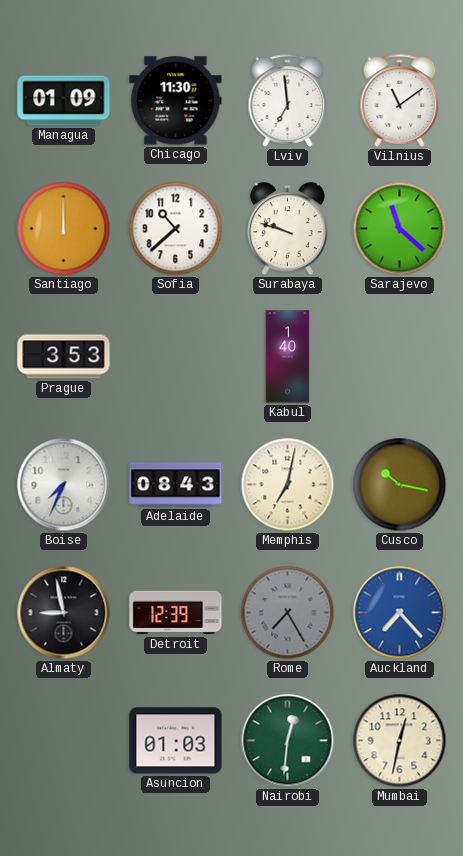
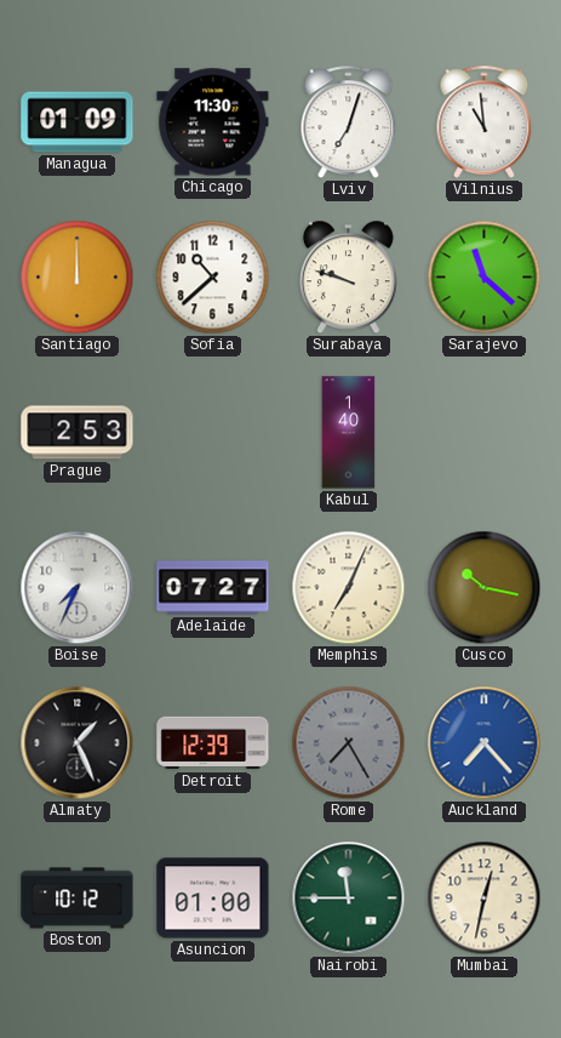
Lviv: 6:59 -> 7:03 (349, 121)
Vilnius: 11:09 -> 10:59 (485, 121)
Prague: 3:53 -> 2:53 (78, 433)
Adelaide: 08:43 -> 07:27 (213, 588)
Memphis: 7:02 -> 7:04 (349, 588)
Almaty: 8:58 -> 1:26 (78, 743)
Boston: none -> 10:12 (78, 899)
Asuncion: 01:03 -> 01:00 (213, 899)
Nairobi: 12:31 -> 11:45 (349, 899)
